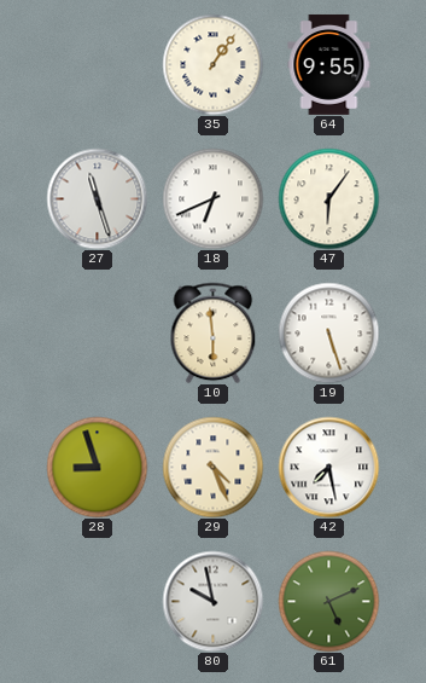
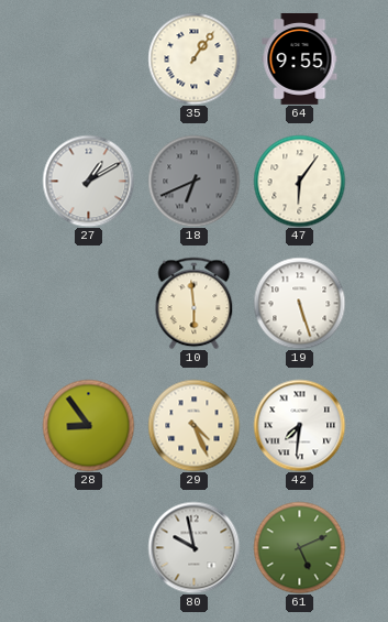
27: 11:27 -> 1:10 (88, 181)
18 dial: white -> grey (193, 181)
28: 8:57 -> 8:54 (88, 425)
42: 7:28 -> 7:31 (299, 425)
